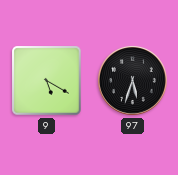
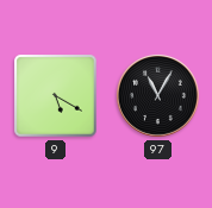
97: 5:33 -> 11:05 (157, 95)
